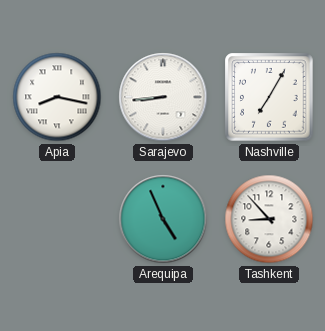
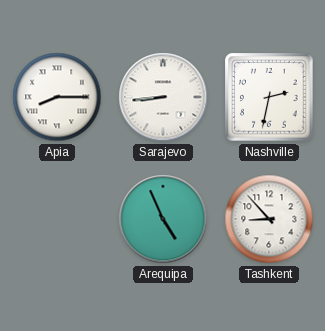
Apia: 8:17 -> 8:15 (57, 97)
Nashville: 7:05 -> 2:32 (269, 97)
